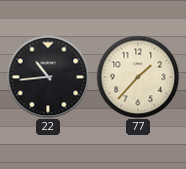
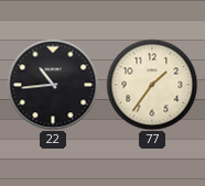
77: 1:37 -> 1:36 (152, 85)
